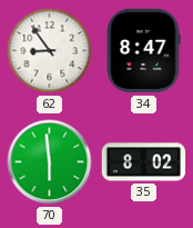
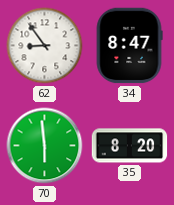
35: 8:02 -> 8:20 (130, 146)
